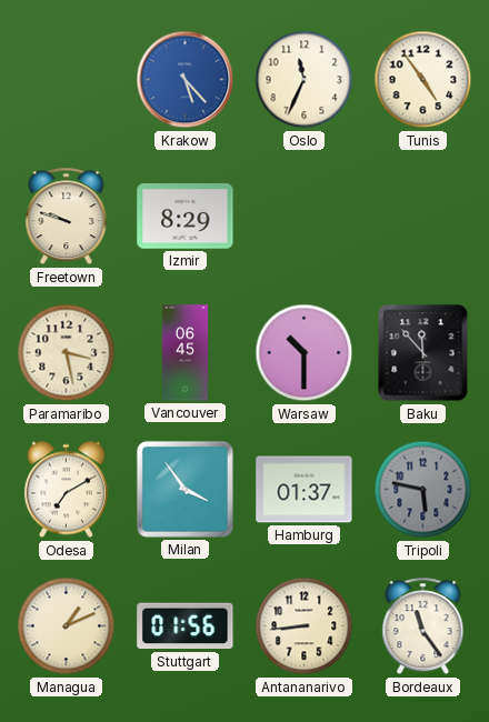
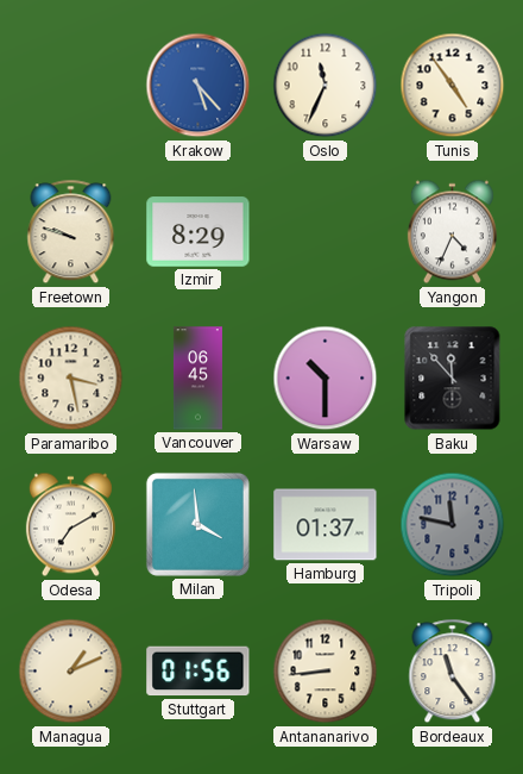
Yangon: none -> 4:34 (452, 232)
Milan: 3:54 -> 3:59 (197, 524)
Tripoli: 5:47 -> 11:47 (453, 525)
